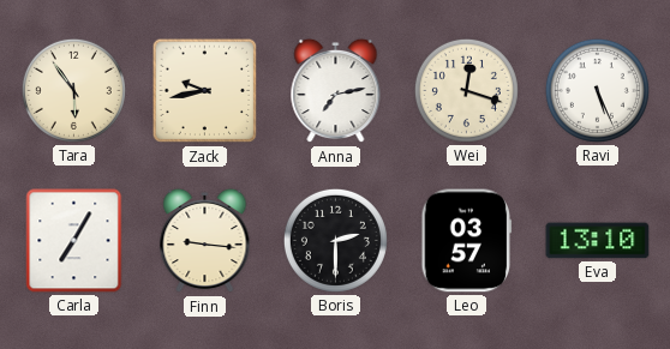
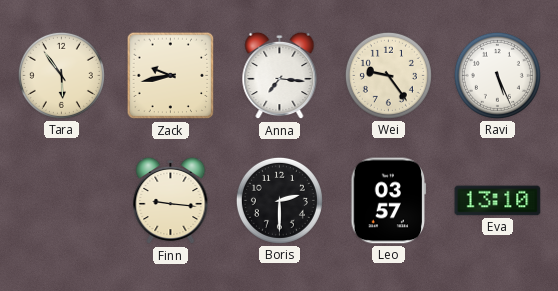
Anna: 7:13 -> 7:16 (280, 76)
Wei: 12:18 -> 9:24 (388, 75)
Carla: 7:05 -> none (74, 241)
